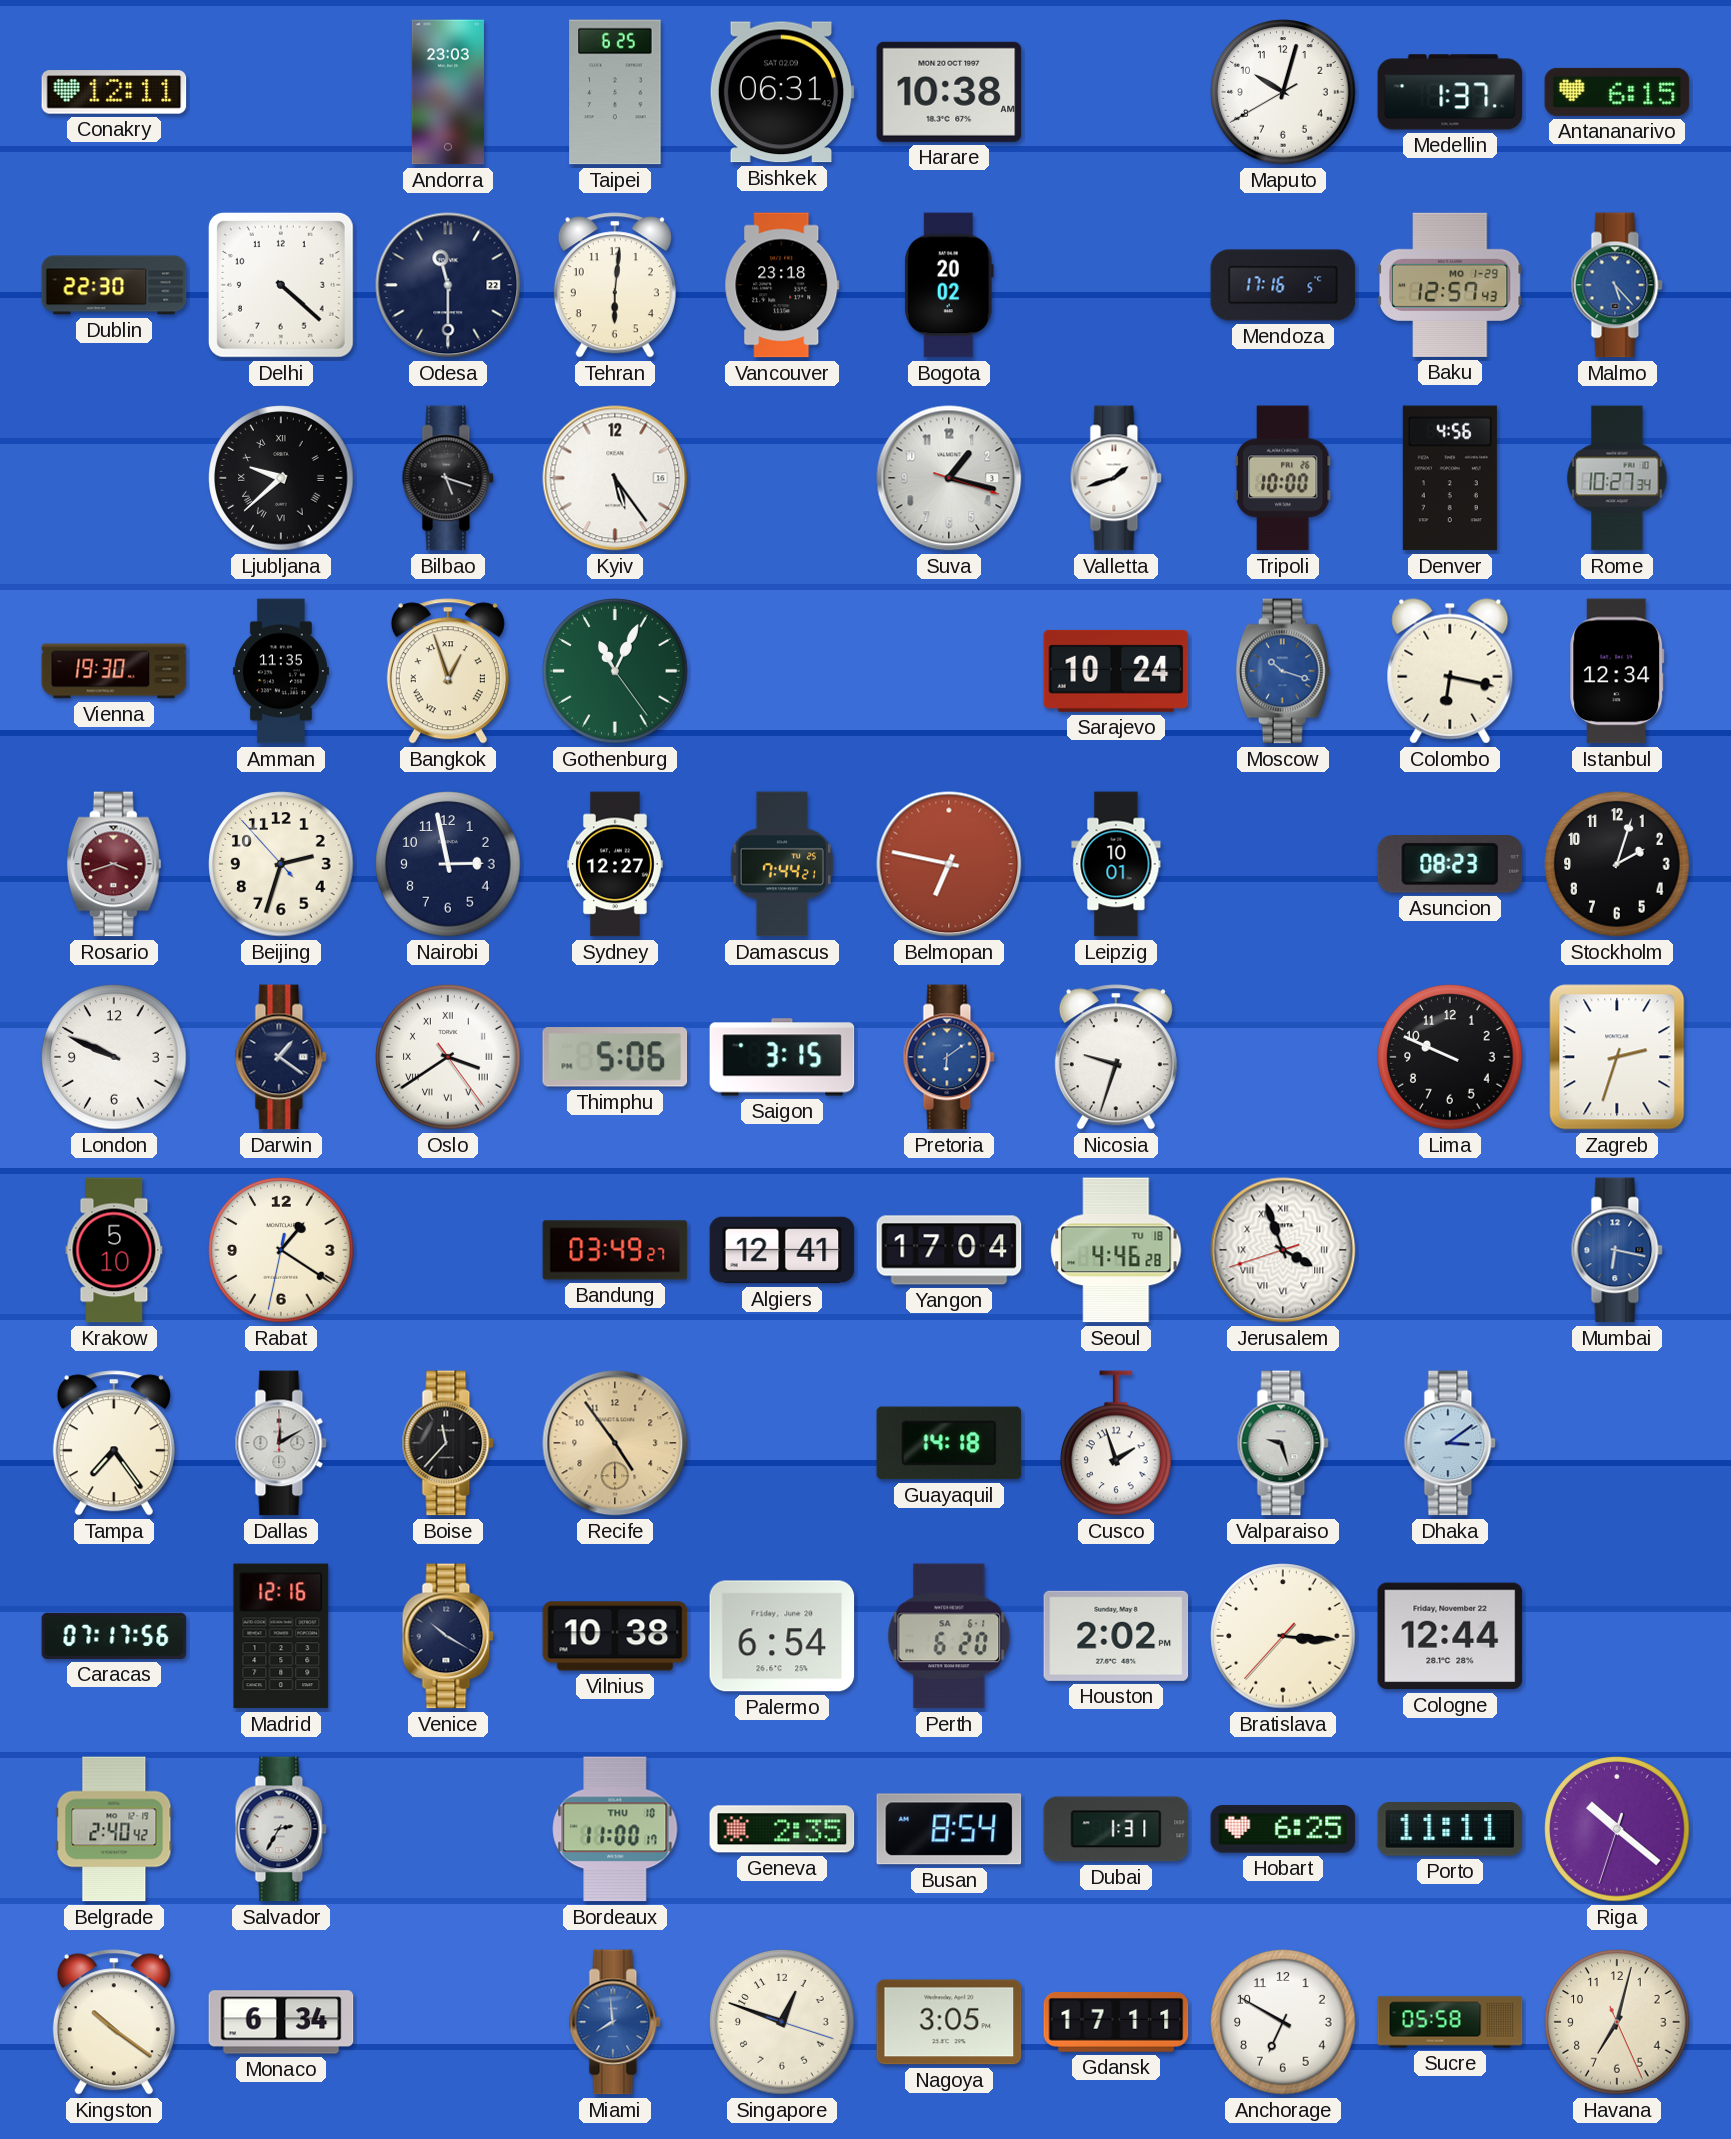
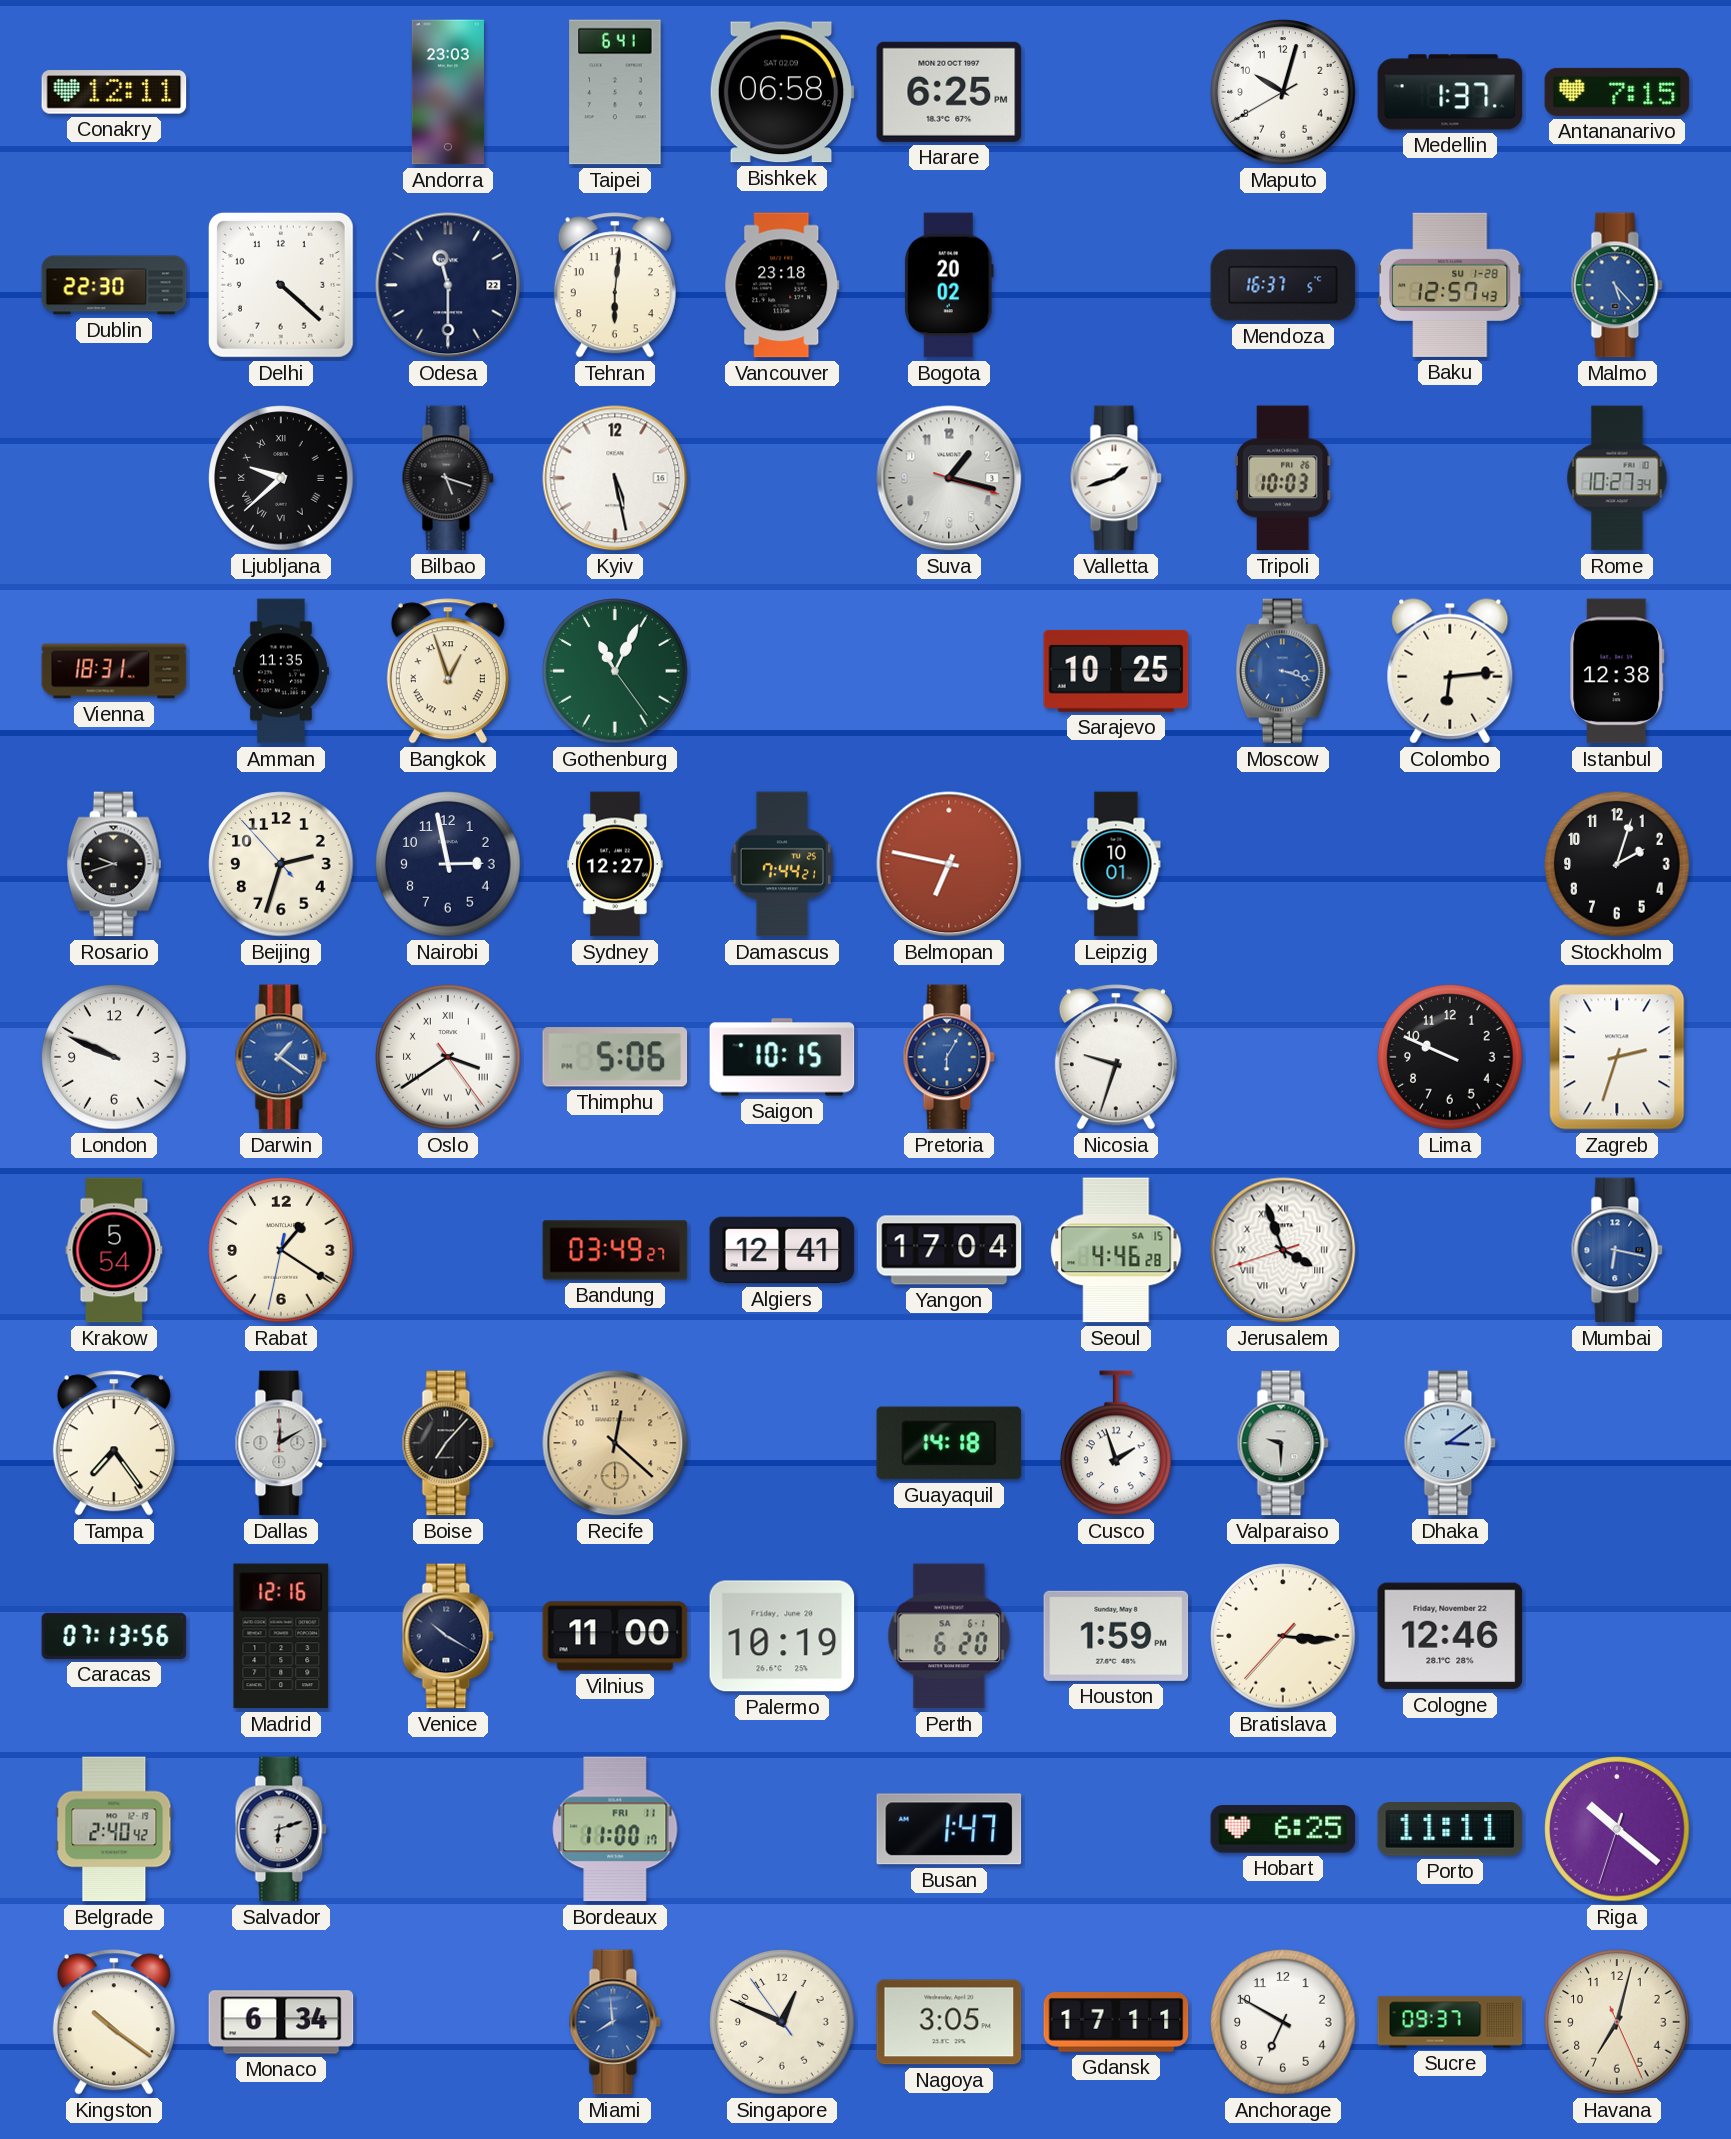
Taipei: 6:25 -> 6:41 (615, 92)
Bishkek: 06:31 -> 06:58 (782, 92)
Harare: 10:38 -> 6:25 (949, 92)
Antananarivo: 6:15 -> 7:15 (1617, 92)
Mendoza: 17:16 -> 16:37 (1283, 285)
Baku date: MO 1-29 -> SU 1-28 (1450, 285)
Kyiv: 5:24 -> 5:28 (615, 478)
Tripoli: 10:00 -> 10:03 (1283, 478)
Denver: 4:56 -> none (1450, 478)
Vienna: 19:30 -> 18:31 (114, 671)
Sarajevo: 10:24 -> 10:25 (1116, 671)
Moscow: 10:18 -> 3:18 (1283, 671)
Colombo: 6:17 -> 6:14 (1450, 671)
Istanbul: 12:34 -> 12:38 (1617, 671)
Rosario: 3:42 -> 9:42 (114, 864)
Rosario dial: burgundy -> black (114, 864)
Asuncion: 08:23 -> none (1450, 865)
Darwin dial: navy -> blue (281, 1057)
Saigon: 3:15 -> 10:15 (782, 1057)
Pretoria: 6:09 -> 6:05 (949, 1057)
Krakow: 5:10 -> 5:54 (114, 1250)
Seoul date: TU 18 -> SA 15 (1116, 1250)
Boise: 11:37 -> 7:07 (448, 1443)
Recife: 4:54 -> 12:22 (615, 1443)
Valparaiso: 9:27 -> 9:30 (1283, 1443)
Caracas: 07:17 -> 07:13 (114, 1636)
Vilnius: 10:38 -> 11:00 (615, 1636)
Palermo: 6:54 -> 10:19 (782, 1636)
Houston: 2:02 -> 1:59 (1116, 1636)
Cologne: 12:44 -> 12:46 (1450, 1636)
Salvador: 2:35 -> 6:12 (281, 1829)
Bordeaux date: THU 10 -> FRI 11 (615, 1829)
Geneva: 2:35 -> none (782, 1829)
Busan: 8:54 -> 1:47 (949, 1829)
Dubai: 1:31 -> none (1116, 1829)
Singapore: 12:48:18 -> 12:48:54 (782, 2022)
Sucre: 05:58 -> 09:37 (1450, 2022)
